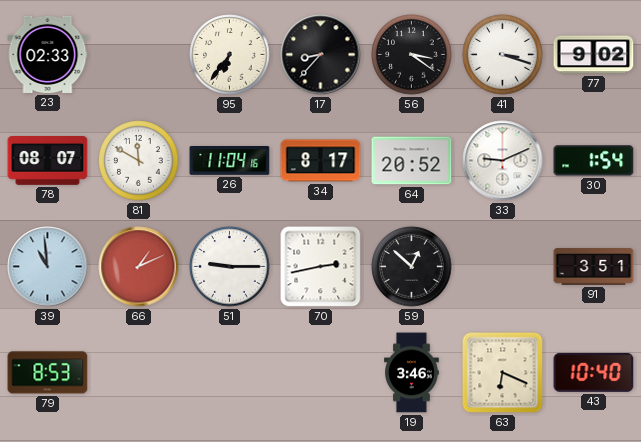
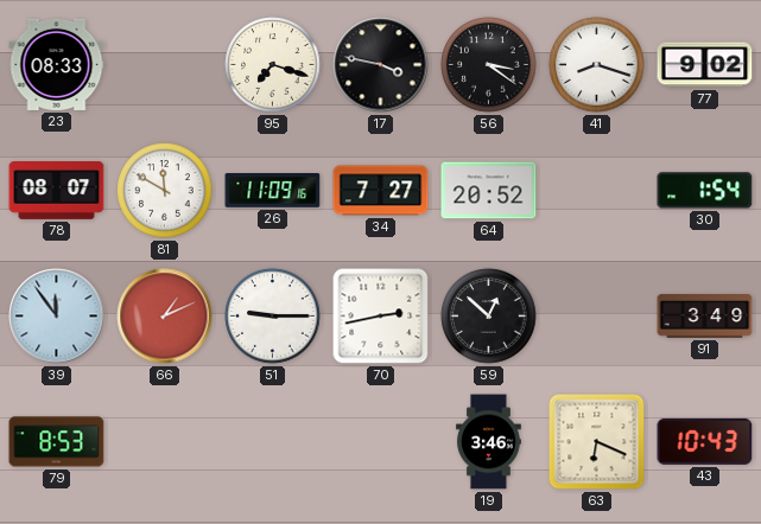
23: 02:33 -> 08:33 (57, 64)
95: 6:36 -> 7:18 (273, 65)
17: 8:37 -> 3:47 (381, 65)
41: 3:18 -> 8:18 (597, 65)
26: 11:04 -> 11:09 (273, 191)
34: 8:17 -> 7:27 (381, 191)
33: 9:11 -> none (503, 161)
39: 10:59 -> 11:54 (57, 317)
91: 3:51 -> 3:49 (705, 317)
43: 10:40 -> 10:43 (705, 441)
